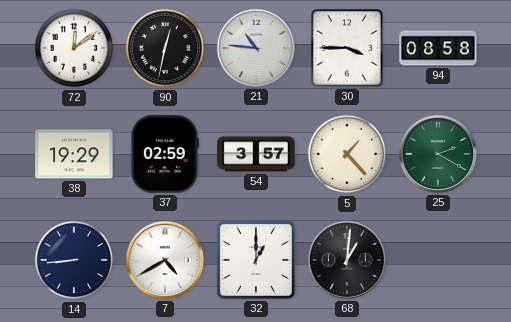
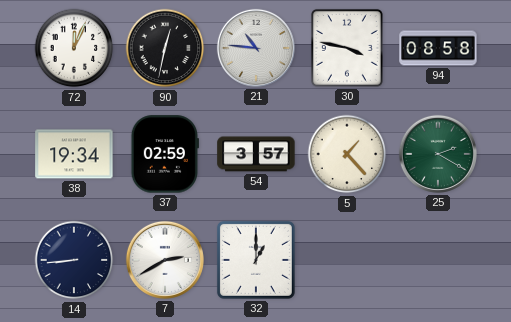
72: 12:09 -> 12:04 (74, 48)
30: 3:45 -> 3:47 (347, 48)
38: 19:29 -> 19:34 (74, 154)
7: 4:40 -> 2:40 (165, 260)
68: 1:01 -> none (347, 260)
